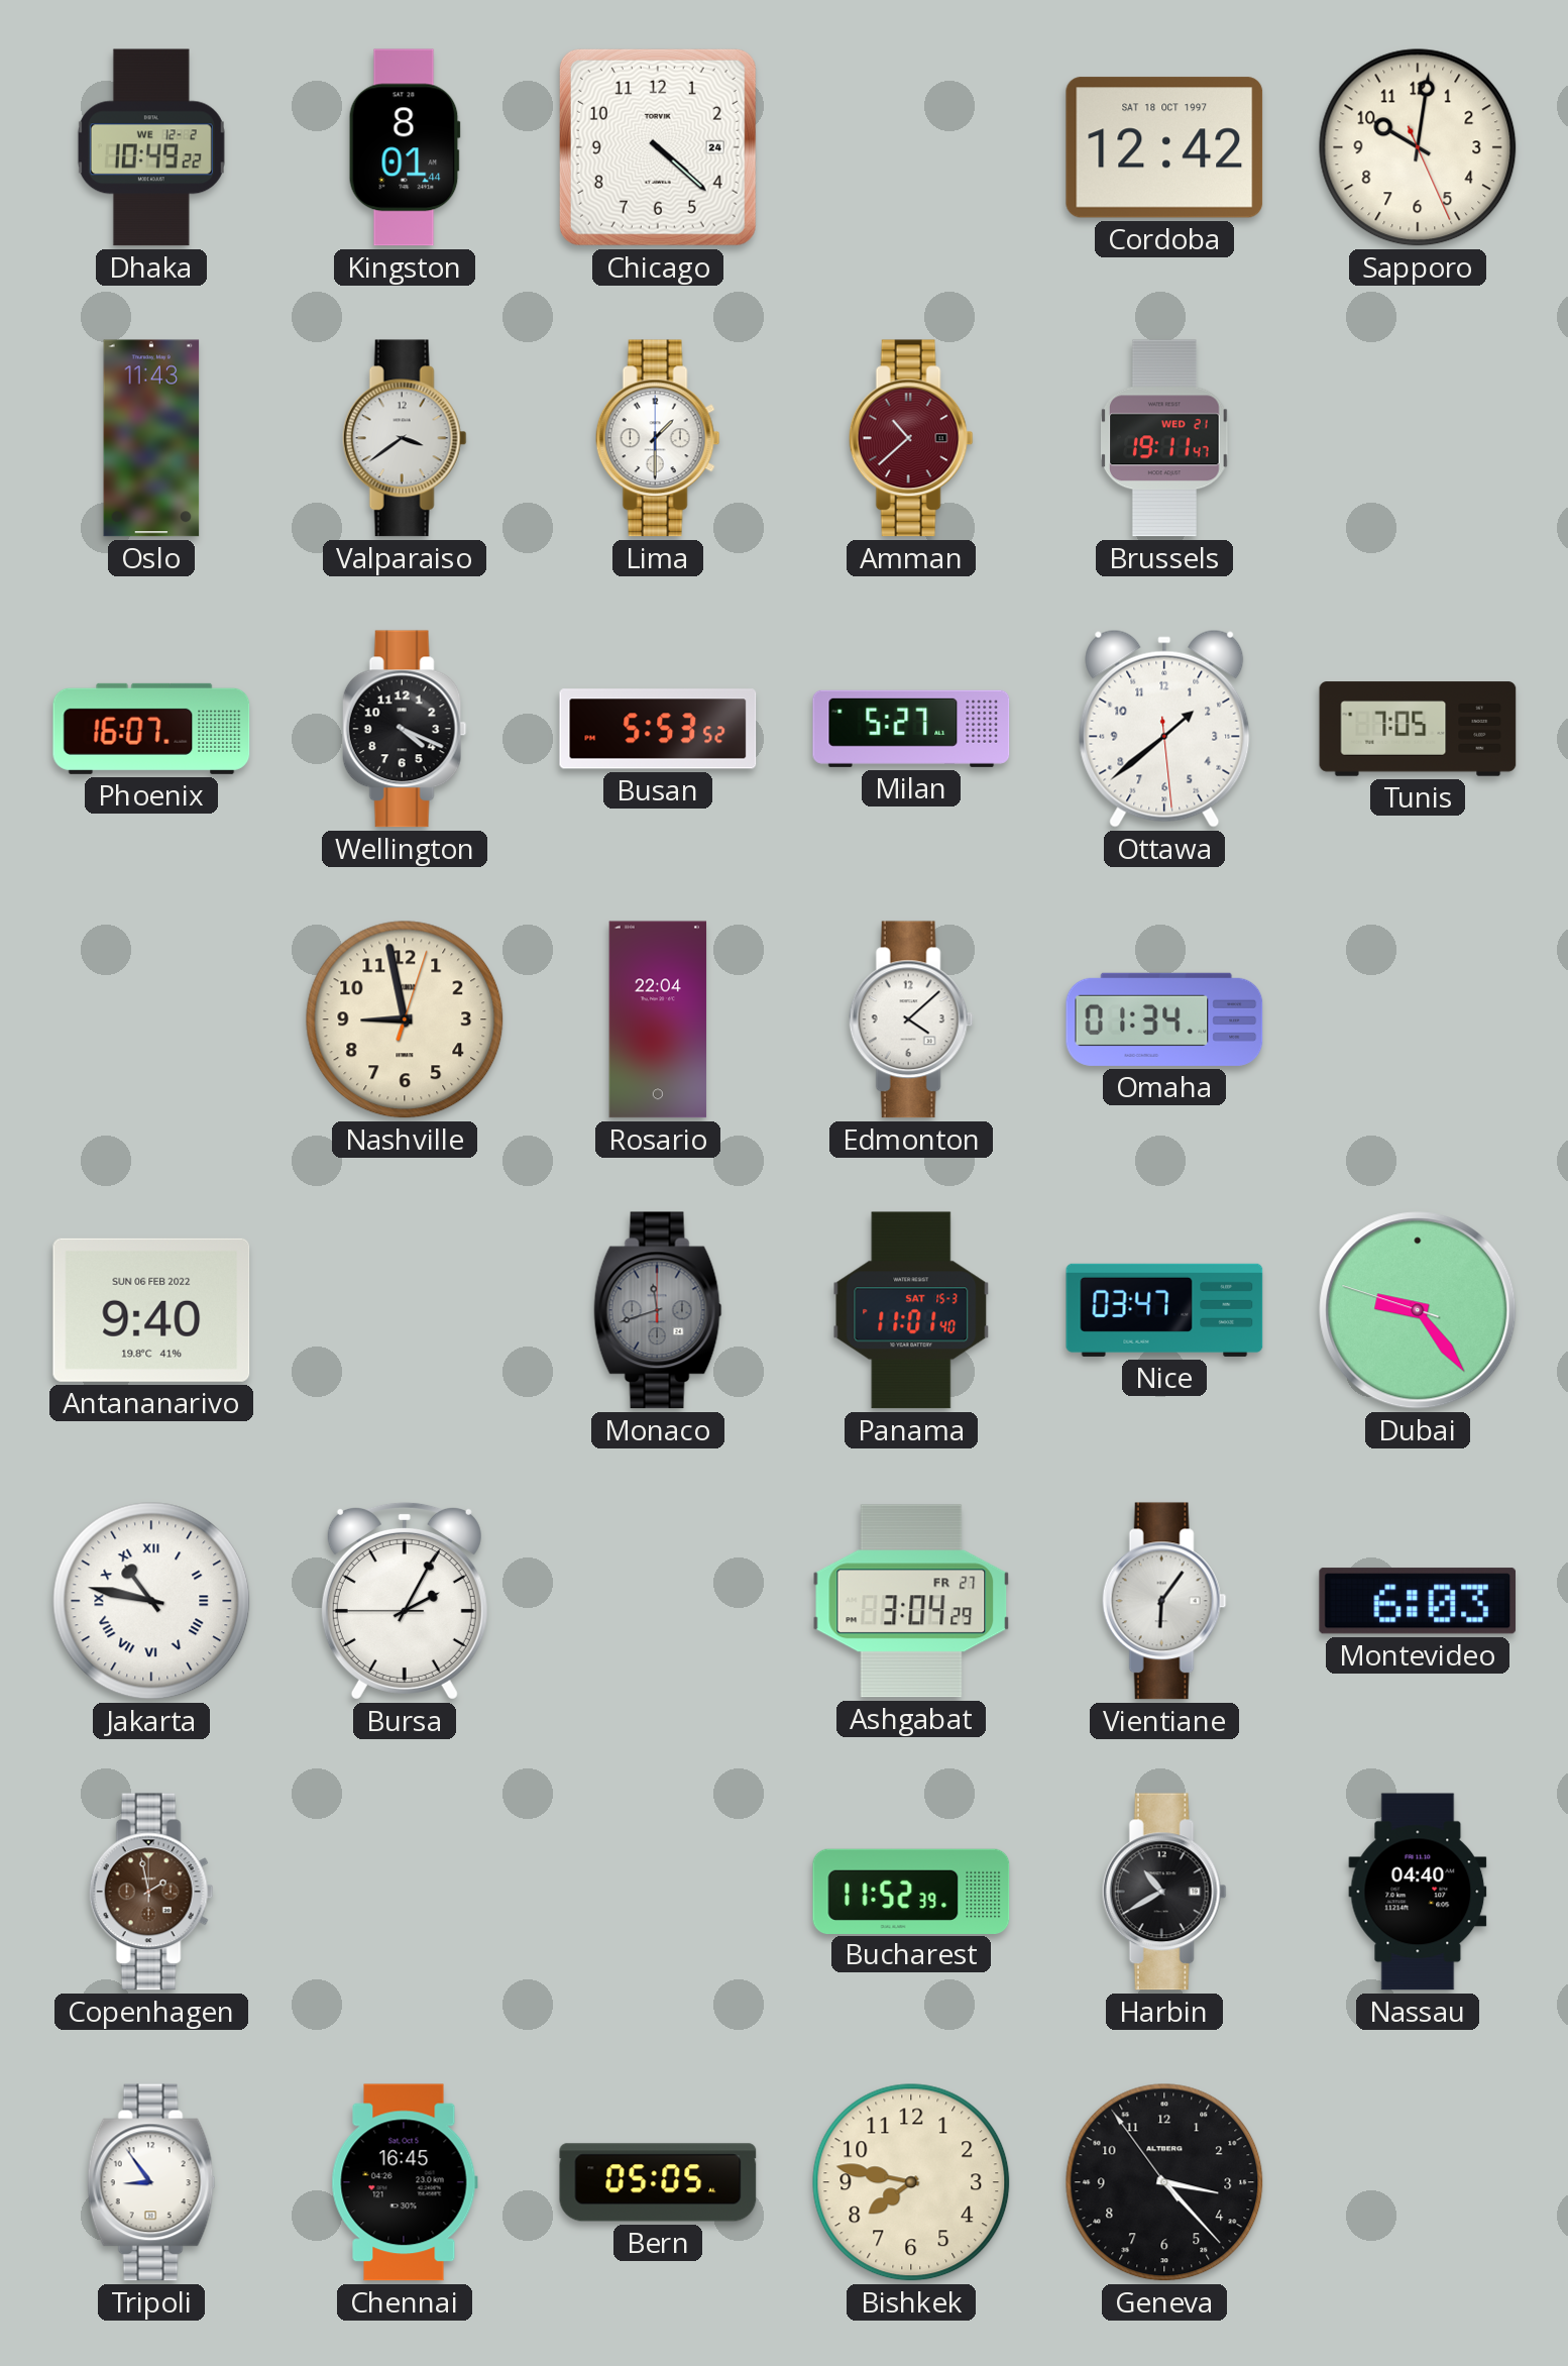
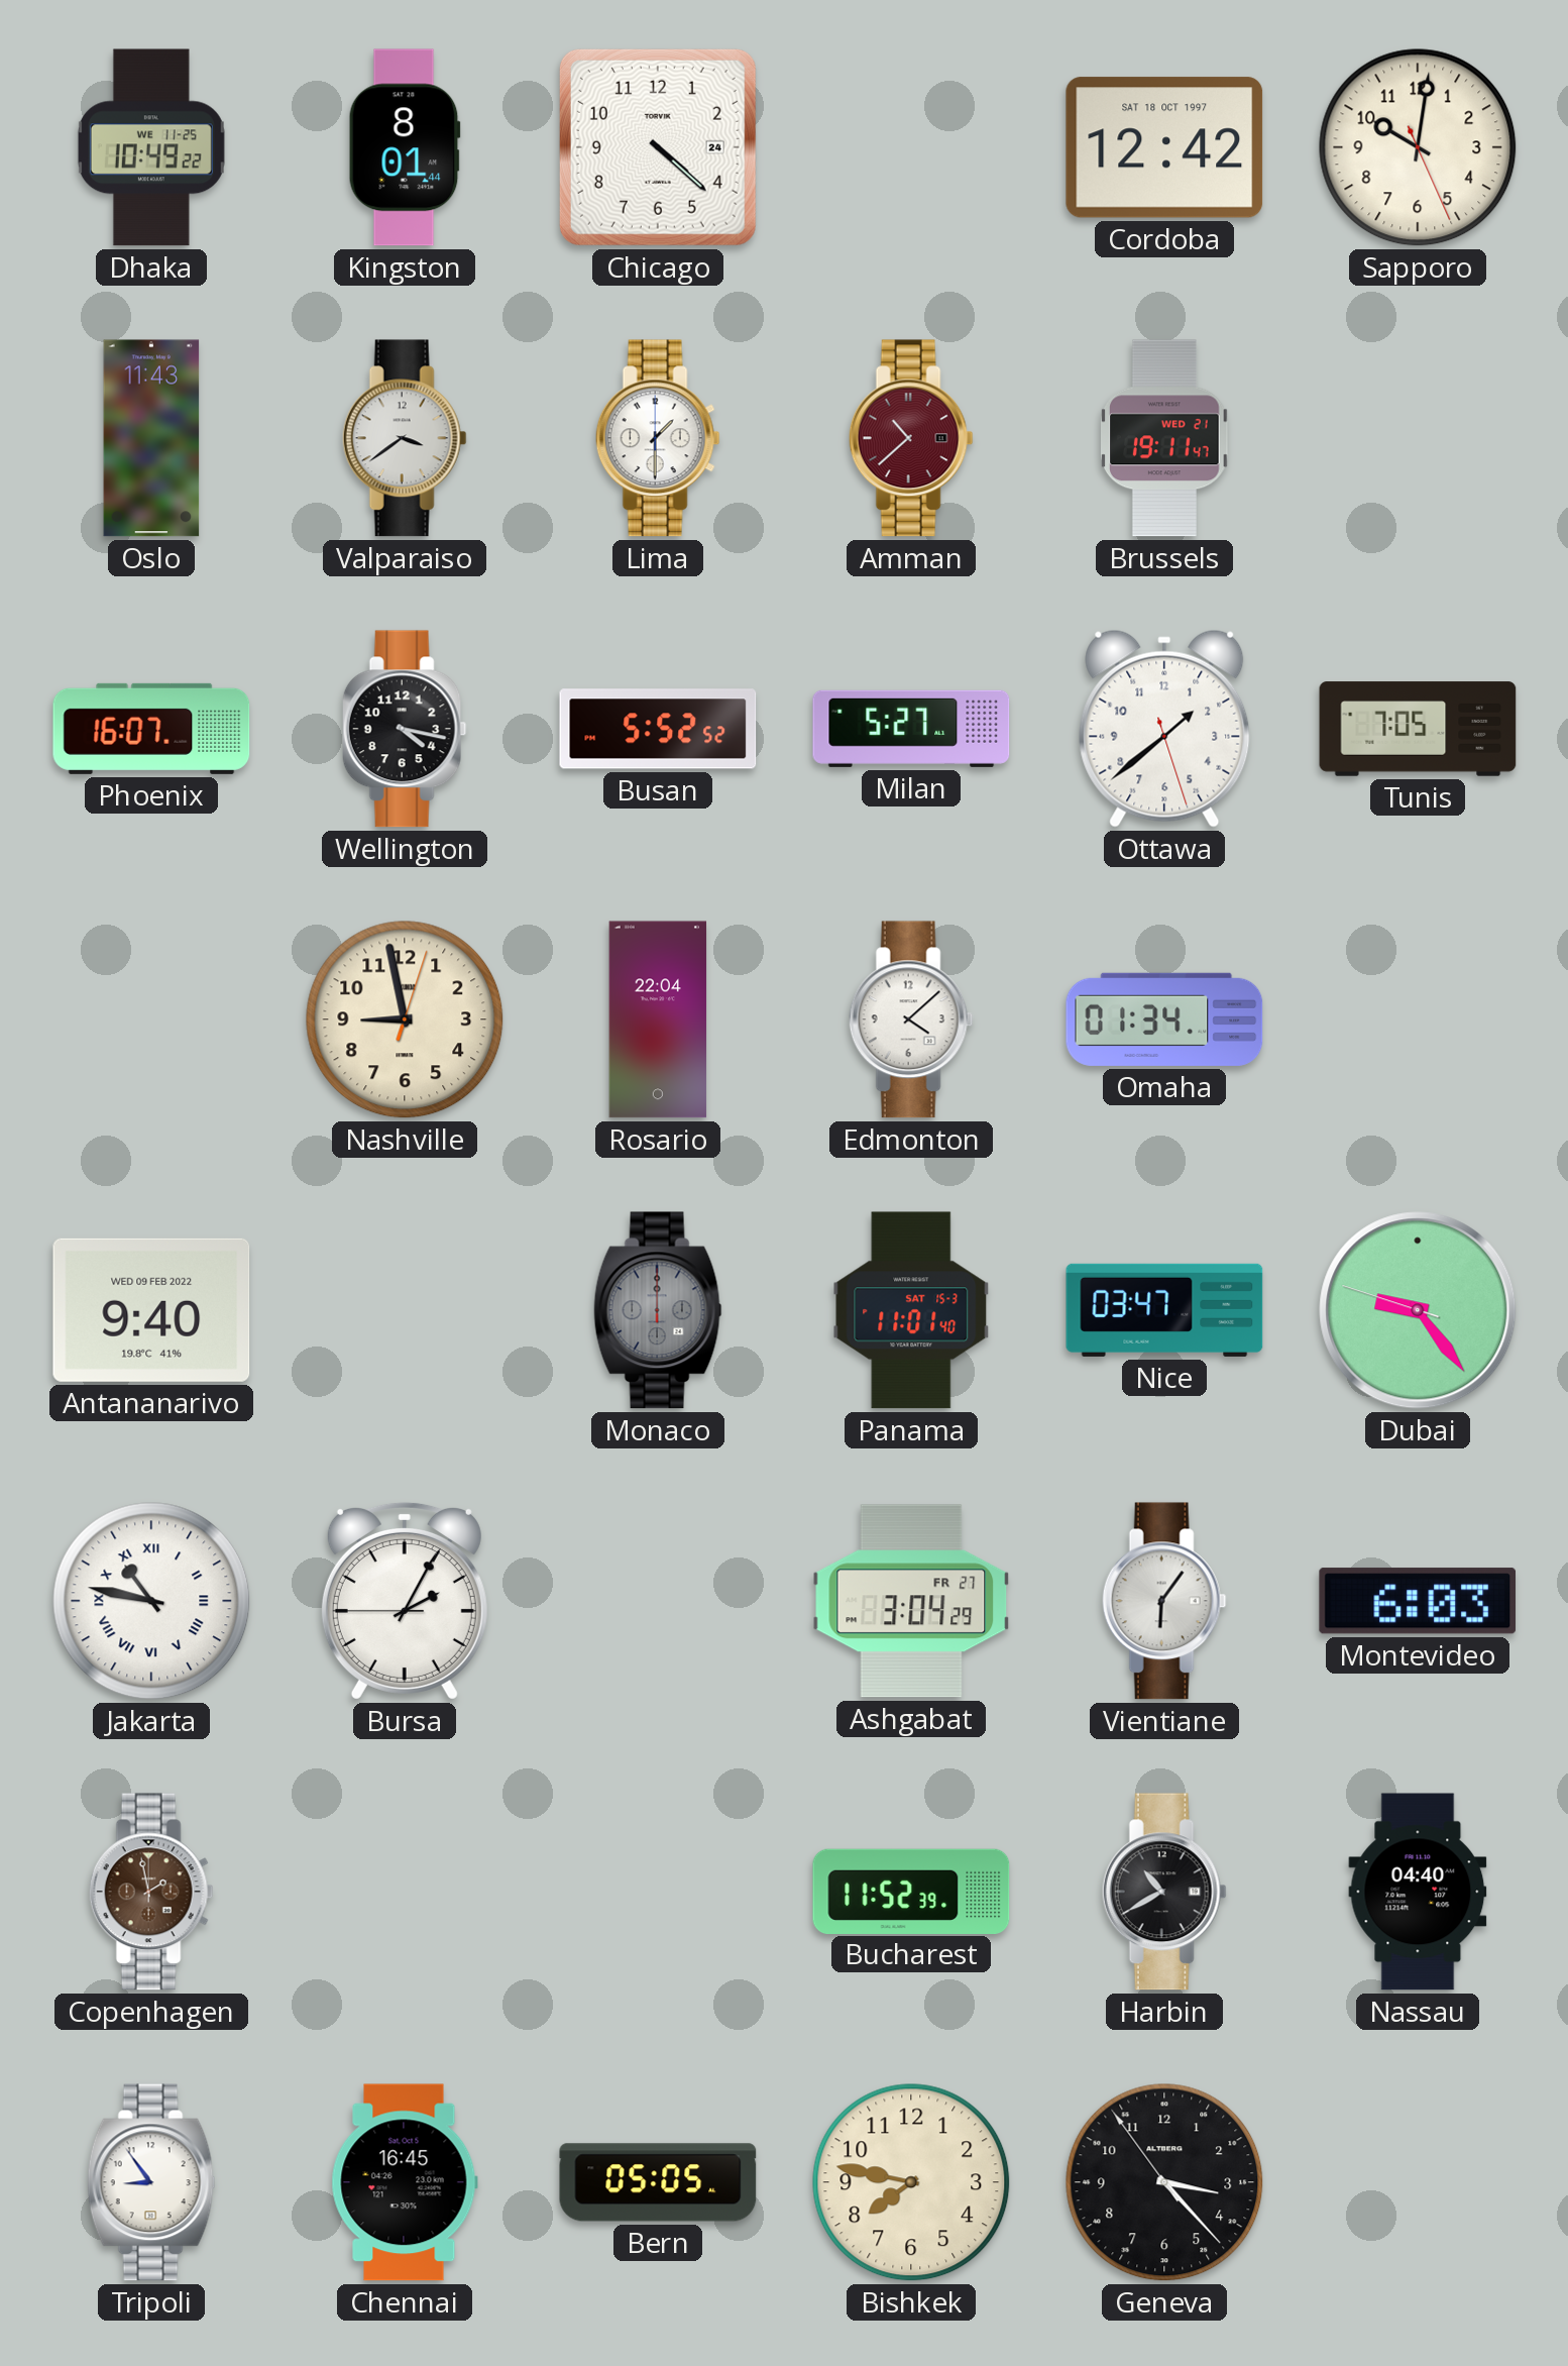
Dhaka date: WE 12-2 -> WE 11-25 (151, 147)
Wellington: 4:19 -> 4:17 (405, 729)
Busan: 5:53 -> 5:52 (658, 729)
Ottawa: 1:38:29 -> 1:38:27 (1164, 729)
Antananarivo date: SUN 06 FEB 2022 -> WED 09 FEB 2022 (151, 1310)
Monaco: 11:42 -> 12:00 (658, 1310)
